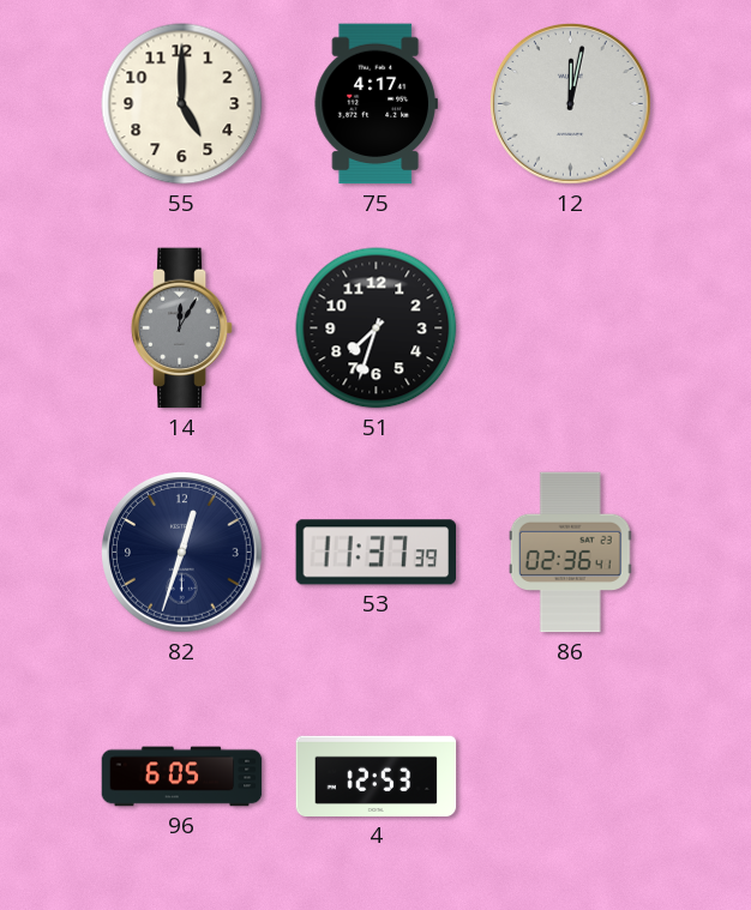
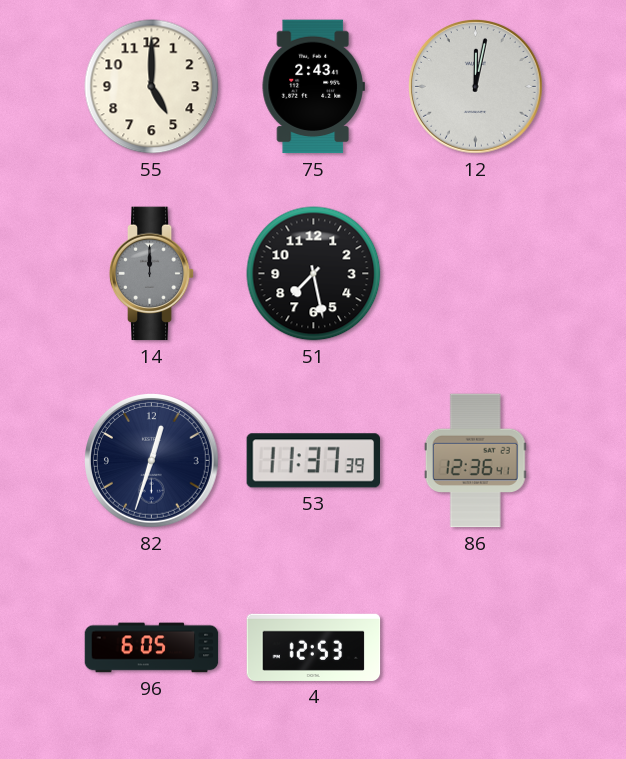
75: 4:17 -> 2:43 (313, 87)
14: 12:05 -> 12:00 (152, 274)
51: 7:33 -> 7:28 (314, 274)
86: 02:36 -> 12:36 (475, 461)
